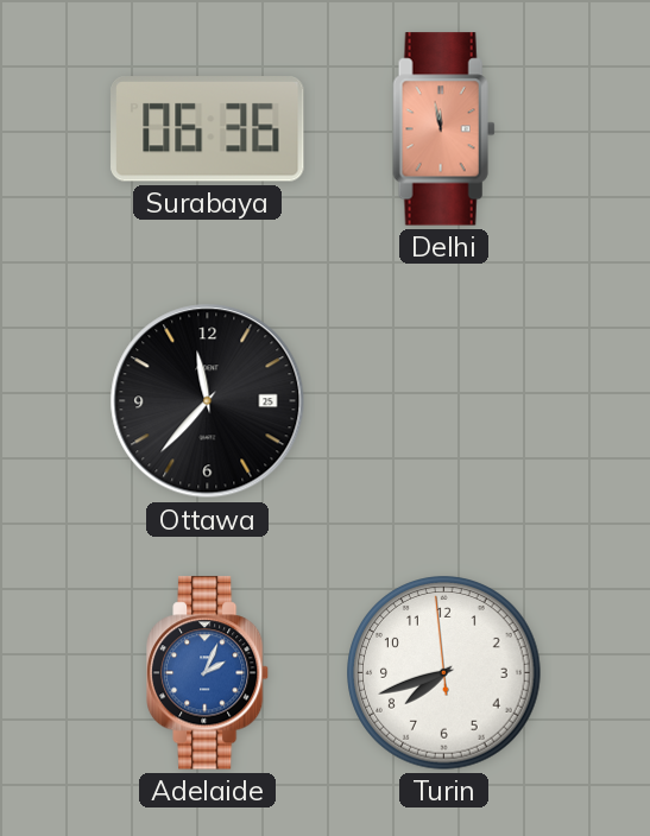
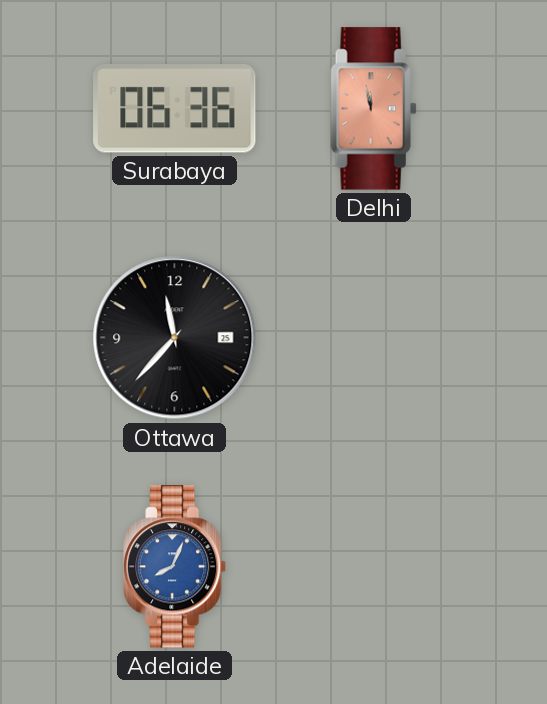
Adelaide: 2:04 -> 8:04 (175, 567)
Turin: 7:41 -> none (444, 673)
